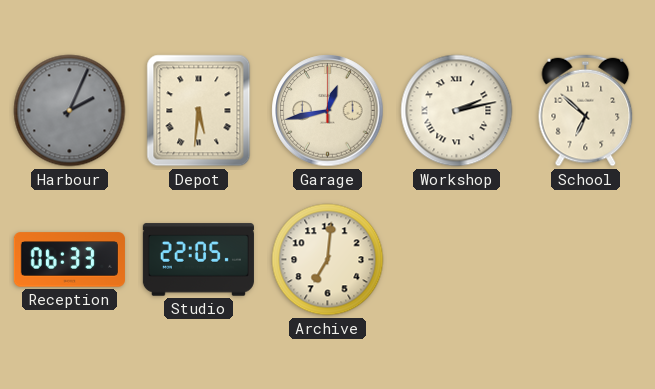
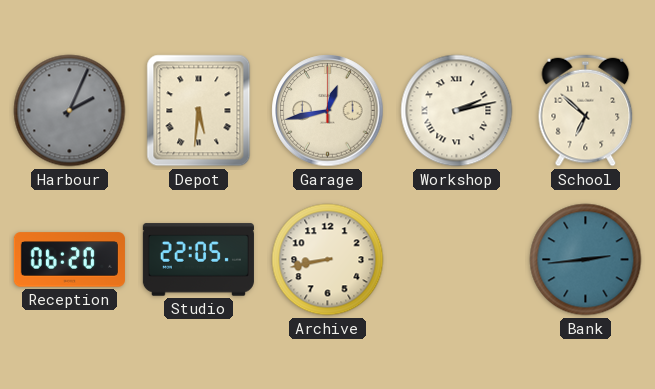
Reception: 06:33 -> 06:20 (69, 260)
Archive: 7:01 -> 8:43 (328, 260)
Bank: none -> 2:44 (586, 260)
